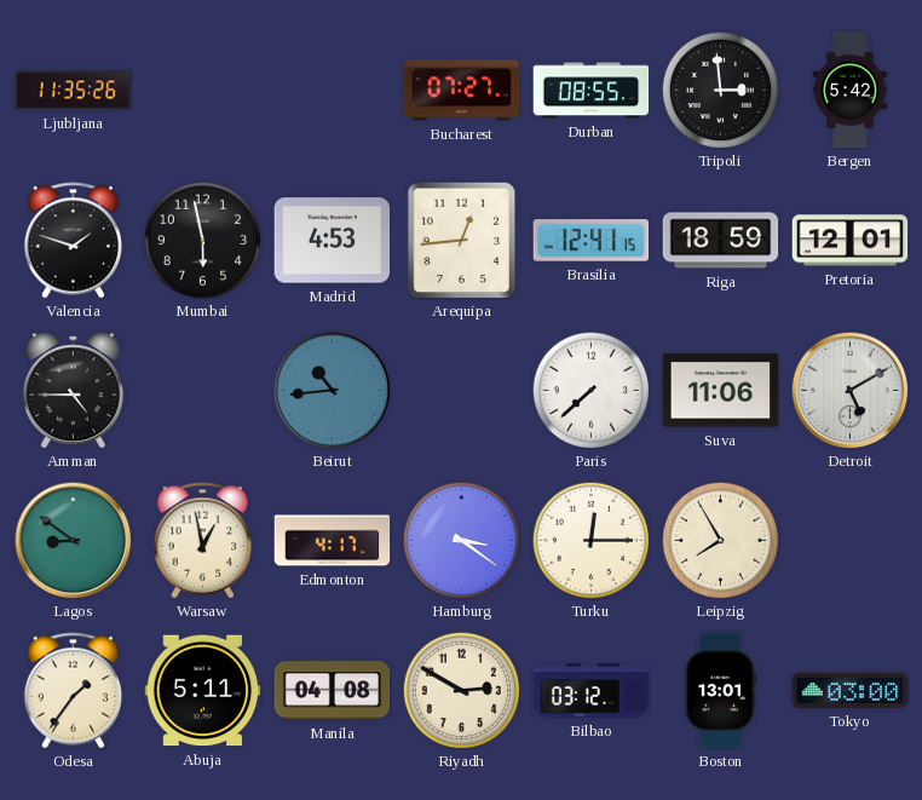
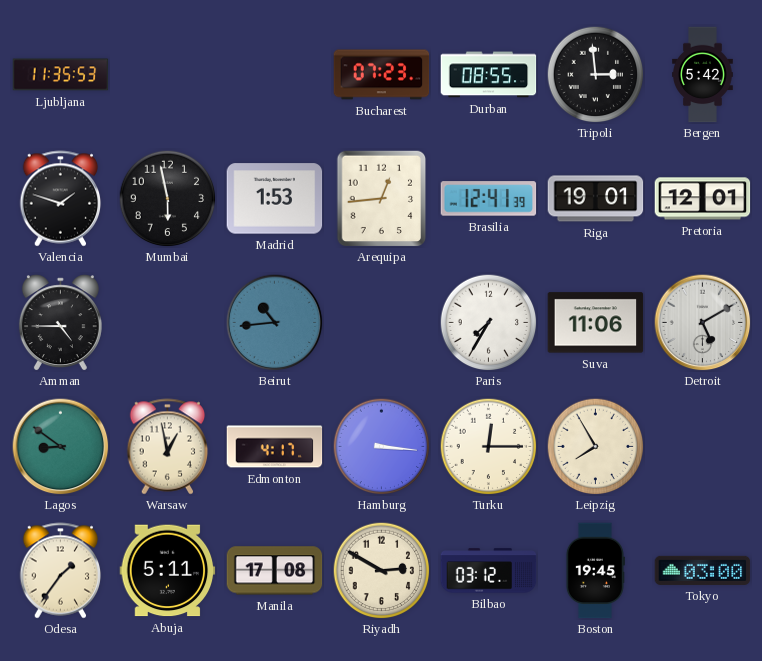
Ljubljana: 11:35:26 -> 11:35:53 (61, 75)
Bucharest: 07:27 -> 07:23 (382, 75)
Madrid: 4:53 -> 1:53 (275, 199)
Brasilia: 12:41:15 -> 12:41:39 (489, 199)
Riga: 18:59 -> 19:01 (596, 199)
Paris: 7:38 -> 7:35 (488, 322)
Hamburg: 3:21 -> 3:16 (381, 446)
Manila: 04:08 -> 17:08 (275, 571)
Boston: 13:01 -> 19:45 (595, 571)
